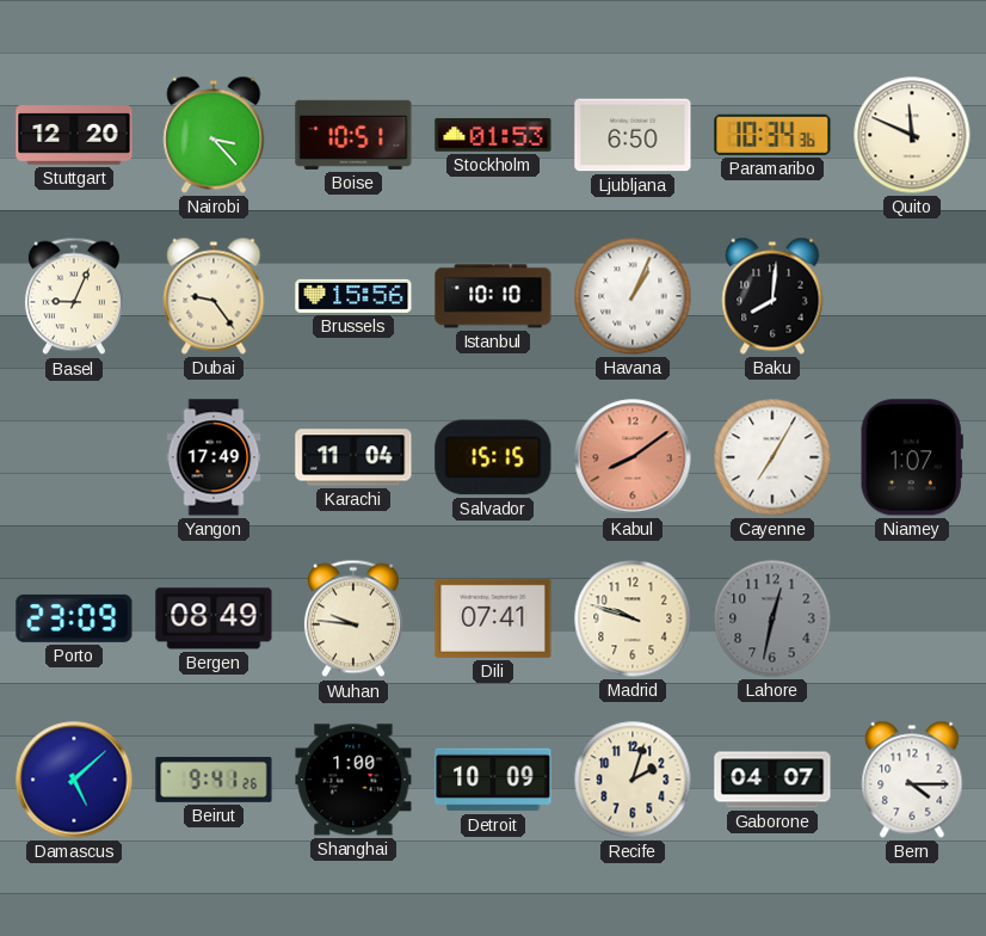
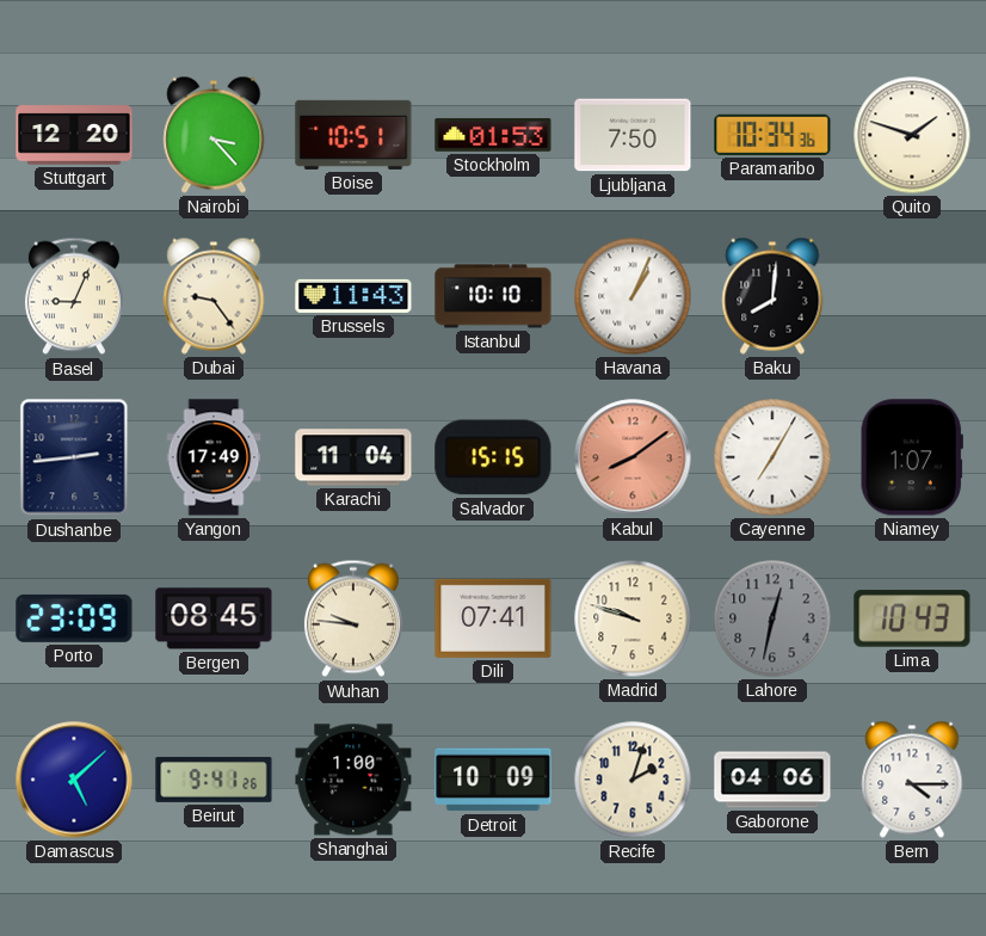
Ljubljana: 6:50 -> 7:50 (633, 135)
Quito: 11:49 -> 1:48 (912, 135)
Brussels: 15:56 -> 11:43 (353, 296)
Dushanbe: none -> 2:44 (74, 457)
Bergen: 08:49 -> 08:45 (214, 618)
Lima: none -> 10:43 (912, 618)
Gaborone: 04:07 -> 04:06 (772, 780)
